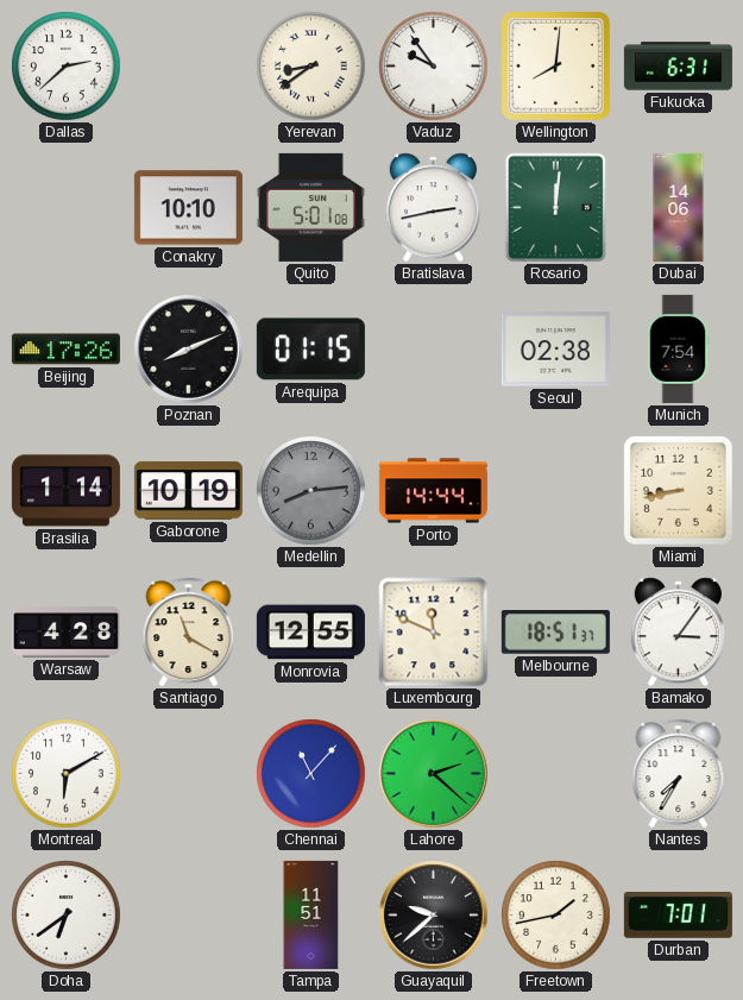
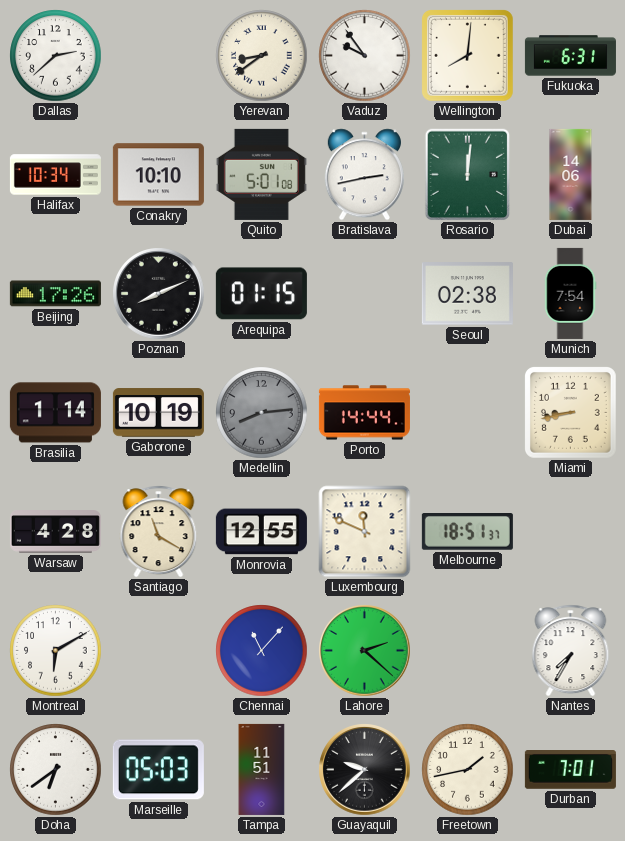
Halifax: none -> 10:34 (55, 175)
Bamako: 3:06 -> none (678, 633)
Marseille: none -> 05:03 (158, 770)
